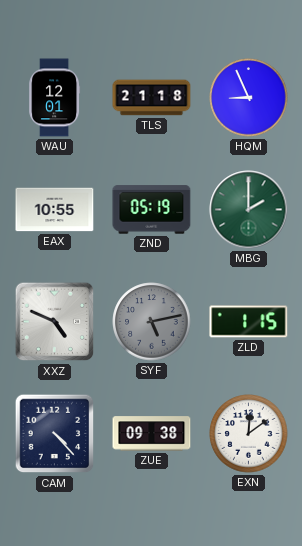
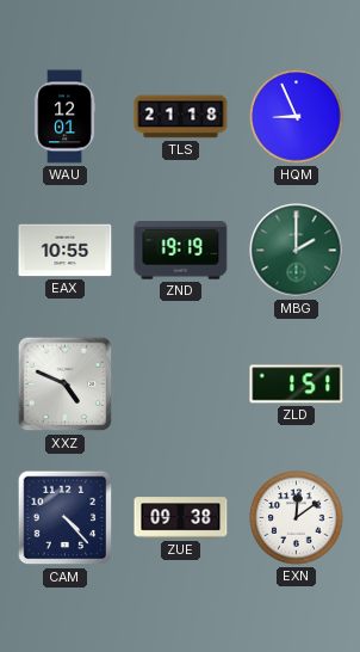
ZND: 05:19 -> 19:19 (181, 251)
SYF: 5:13 -> none (152, 322)
ZLD: 1:15 -> 1:51 (297, 385)
